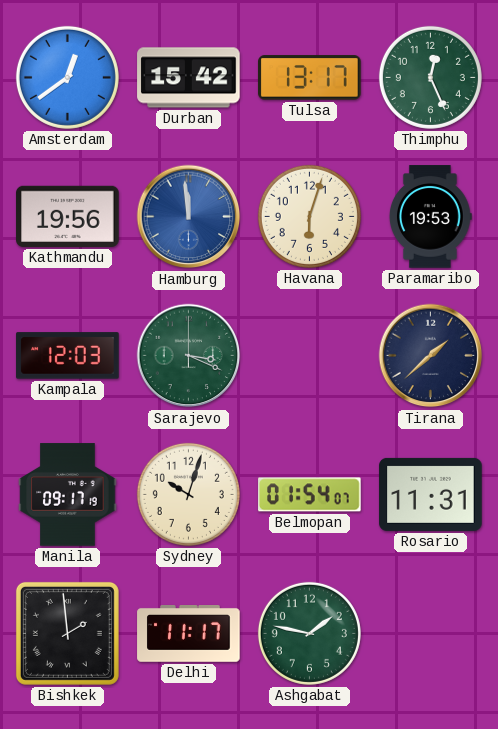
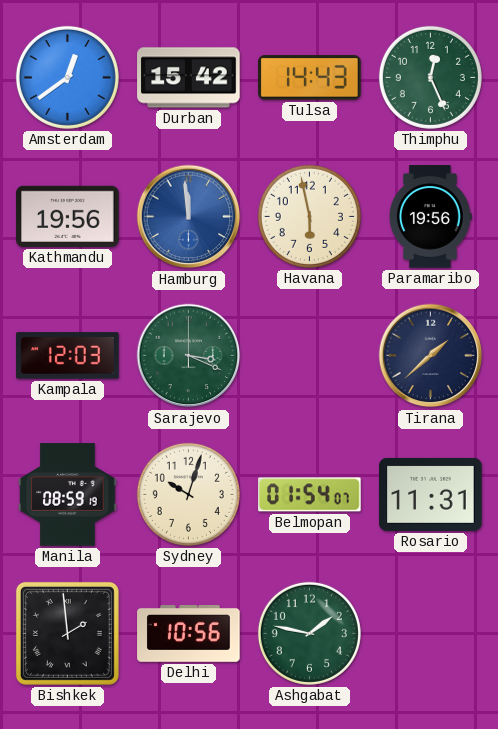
Tulsa: 13:17 -> 14:43 (310, 78)
Havana: 6:03 -> 5:58 (309, 216)
Paramaribo: 19:53 -> 19:56 (430, 217)
Manila: 09:17 -> 08:59 (68, 495)
Delhi: 11:17 -> 10:56 (189, 634)
